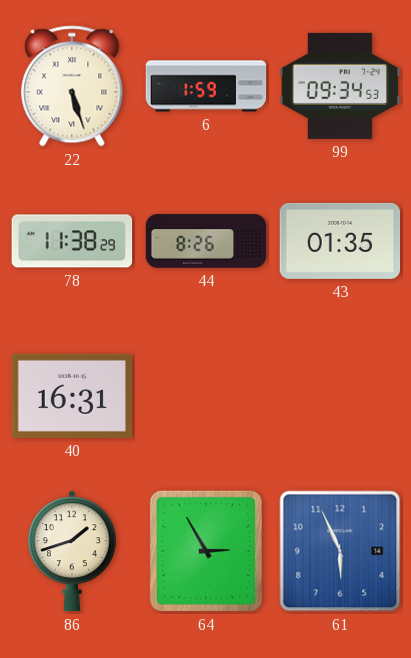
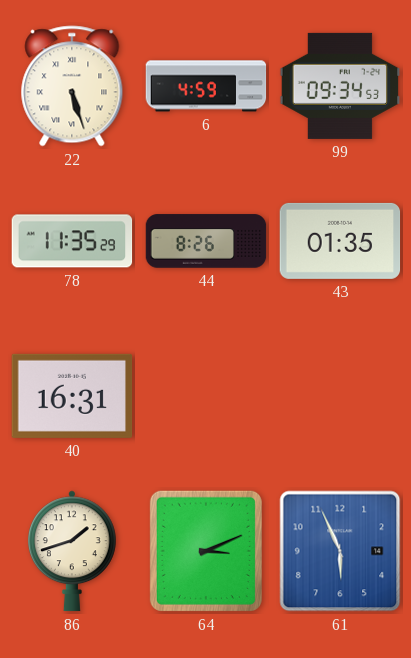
6: 1:59 -> 4:59 (206, 86)
78: 11:38 -> 11:35 (72, 241)
64: 2:55 -> 3:11 (206, 551)
